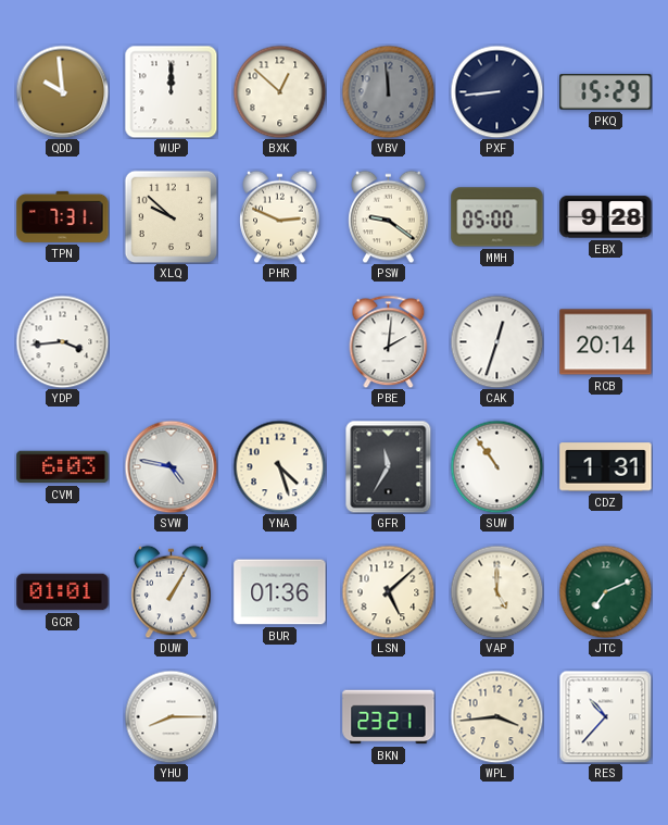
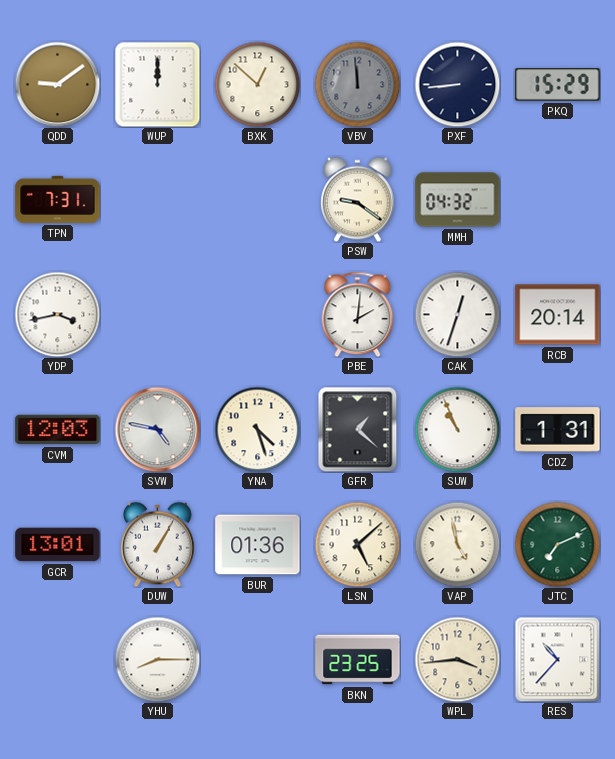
QDD: 9:59 -> 9:09 (57, 84)
XLQ: 9:52 -> none (171, 216)
PHR: 2:49 -> none (280, 216)
MMH: 05:00 -> 04:32 (458, 200)
EBX: 9:28 -> none (606, 217)
YDP: 3:44 -> 3:43 (57, 314)
CVM: 6:03 -> 12:03 (58, 430)
GFR: 11:35 -> 1:22 (358, 429)
SUW: 10:54 -> 10:56 (457, 429)
GCR: 01:01 -> 13:01 (58, 545)
VAP: 5:00 -> 4:58 (457, 544)
BKN: 23:21 -> 23:25 (358, 660)
